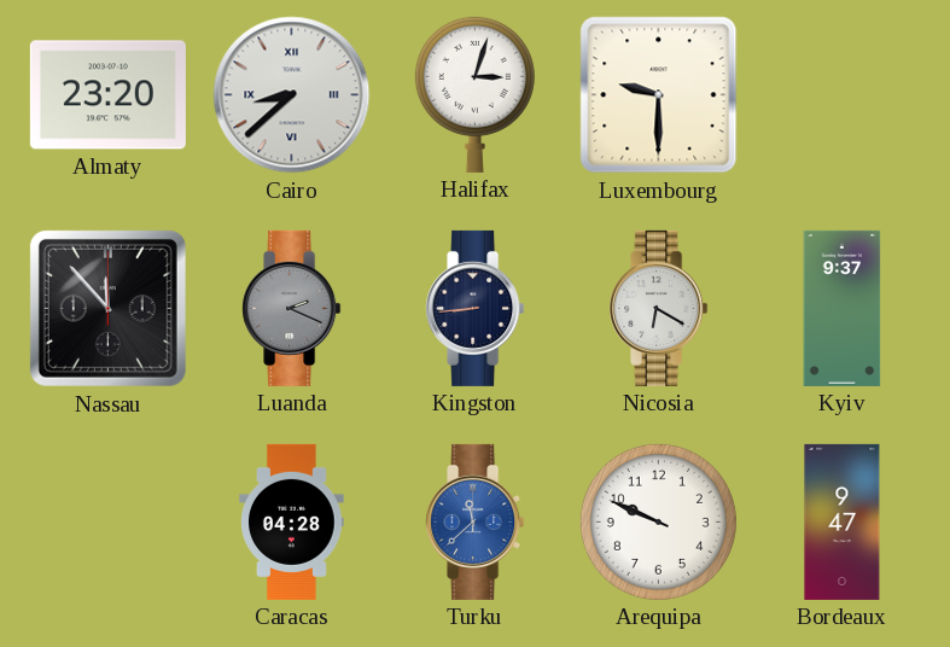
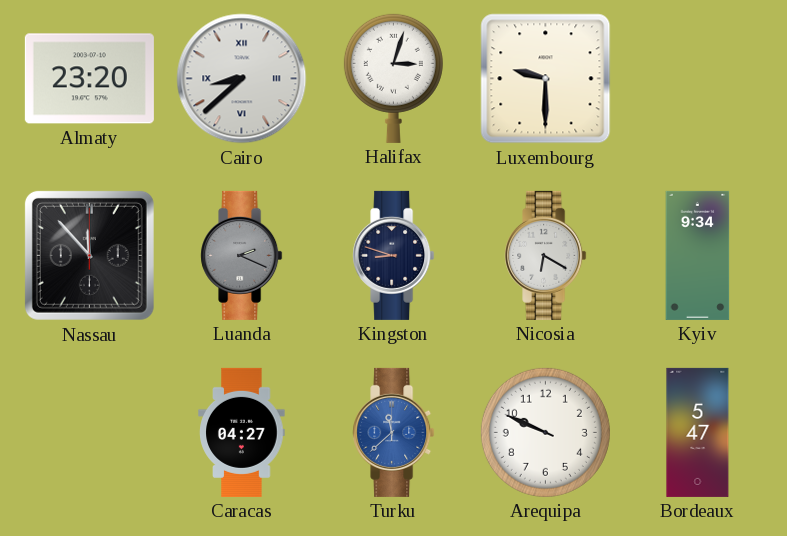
Kingston: 8:44 -> 8:48 (394, 255)
Kyiv: 9:37 -> 9:34 (698, 255)
Caracas: 04:28 -> 04:27 (242, 432)
Bordeaux: 9:47 -> 5:47 (698, 432)
